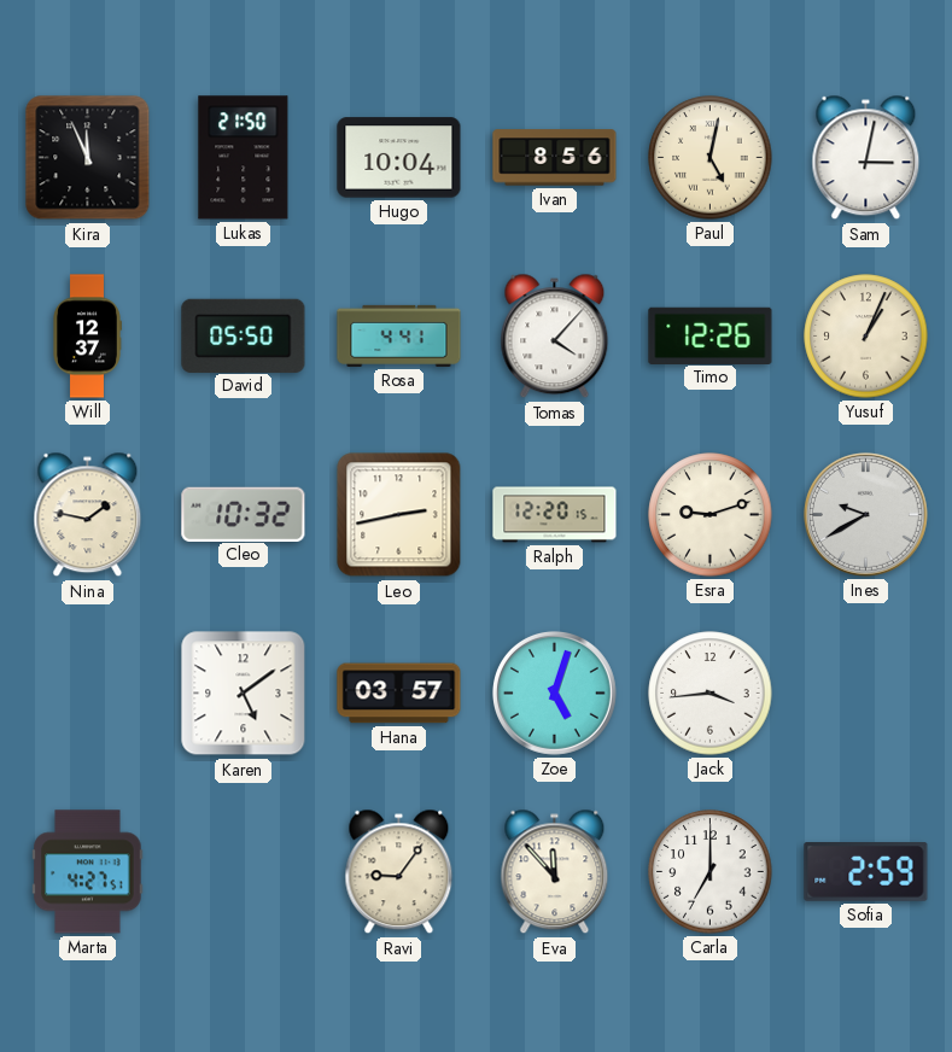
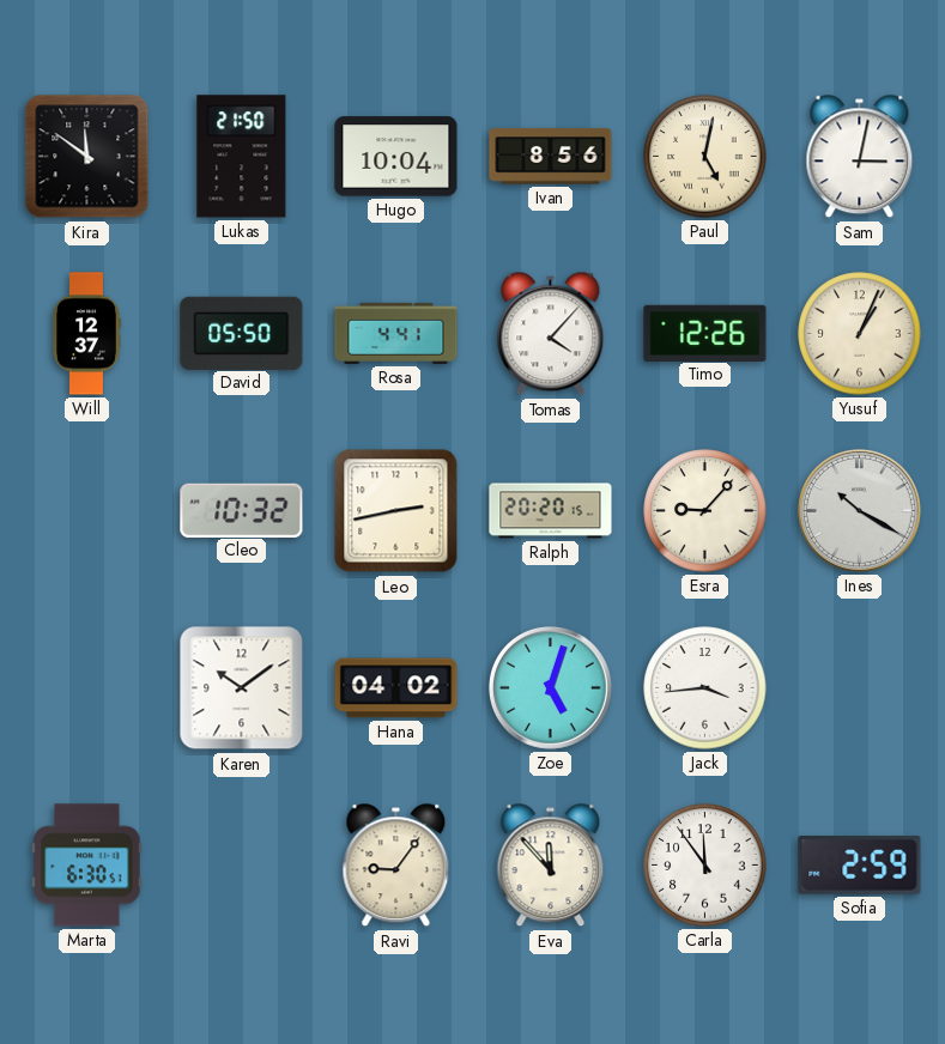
Kira: 11:56 -> 11:51 (87, 157)
Nina: 1:47 -> none (88, 515)
Ralph: 12:20 -> 20:20 (551, 511)
Esra: 9:12 -> 9:07 (705, 511)
Ines: 9:40 -> 10:20 (859, 510)
Karen: 5:09 -> 10:09 (242, 688)
Hana: 03:57 -> 04:02 (396, 688)
Marta: 4:27 -> 6:30 (87, 866)
Carla: 7:00 -> 11:54 (705, 866)
